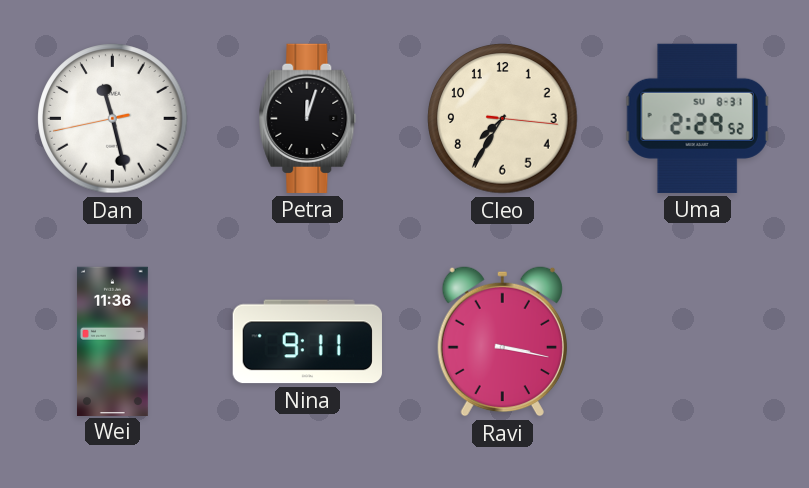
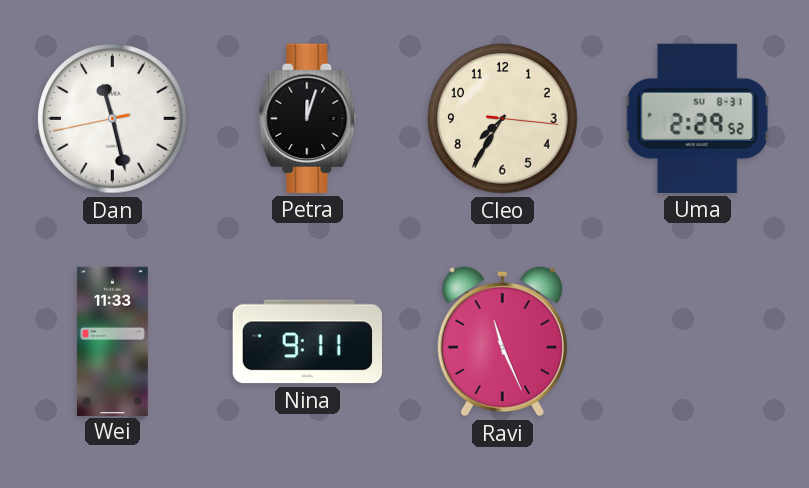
Wei: 11:36 -> 11:33 (112, 341)
Ravi: 3:17 -> 11:26 (502, 341)
